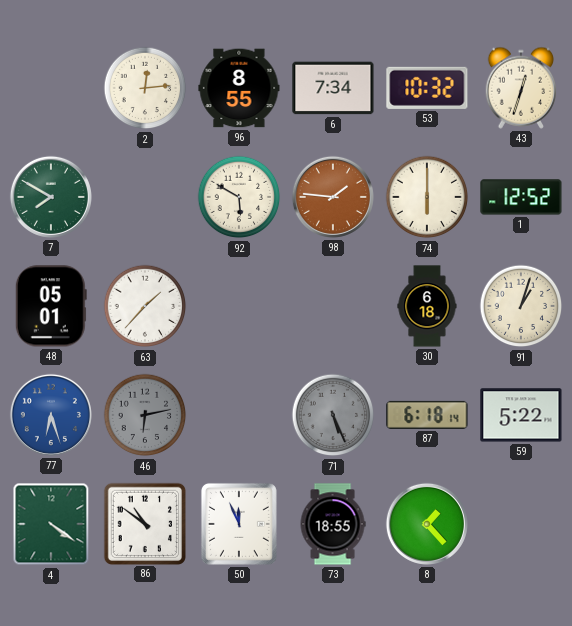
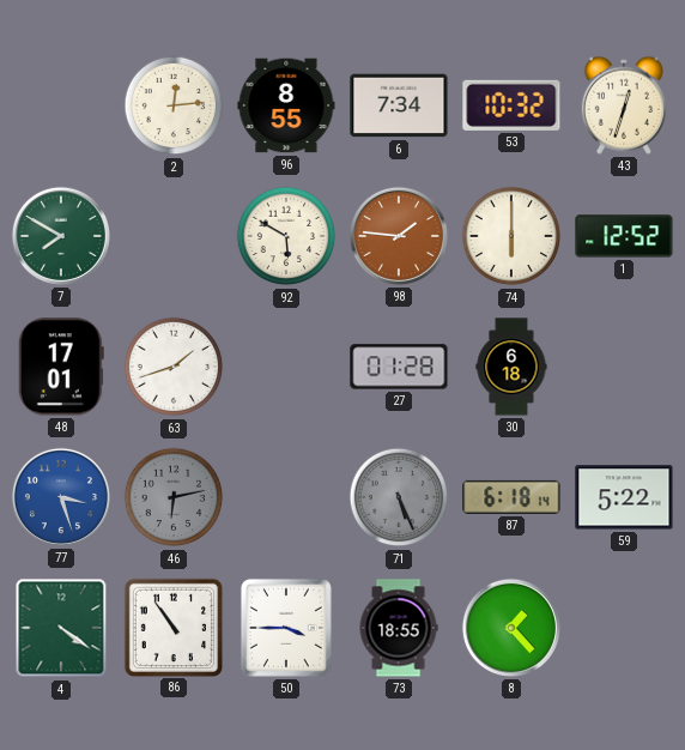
48: 05:01 -> 17:01 (61, 367)
63: 1:37 -> 1:42 (174, 367)
27: none -> 01:28 (399, 367)
91: 1:03 -> none (521, 306)
77: 6:27 -> 3:27 (61, 497)
86: 10:51 -> 10:54 (172, 627)
50: 11:56 -> 3:45 (286, 628)
